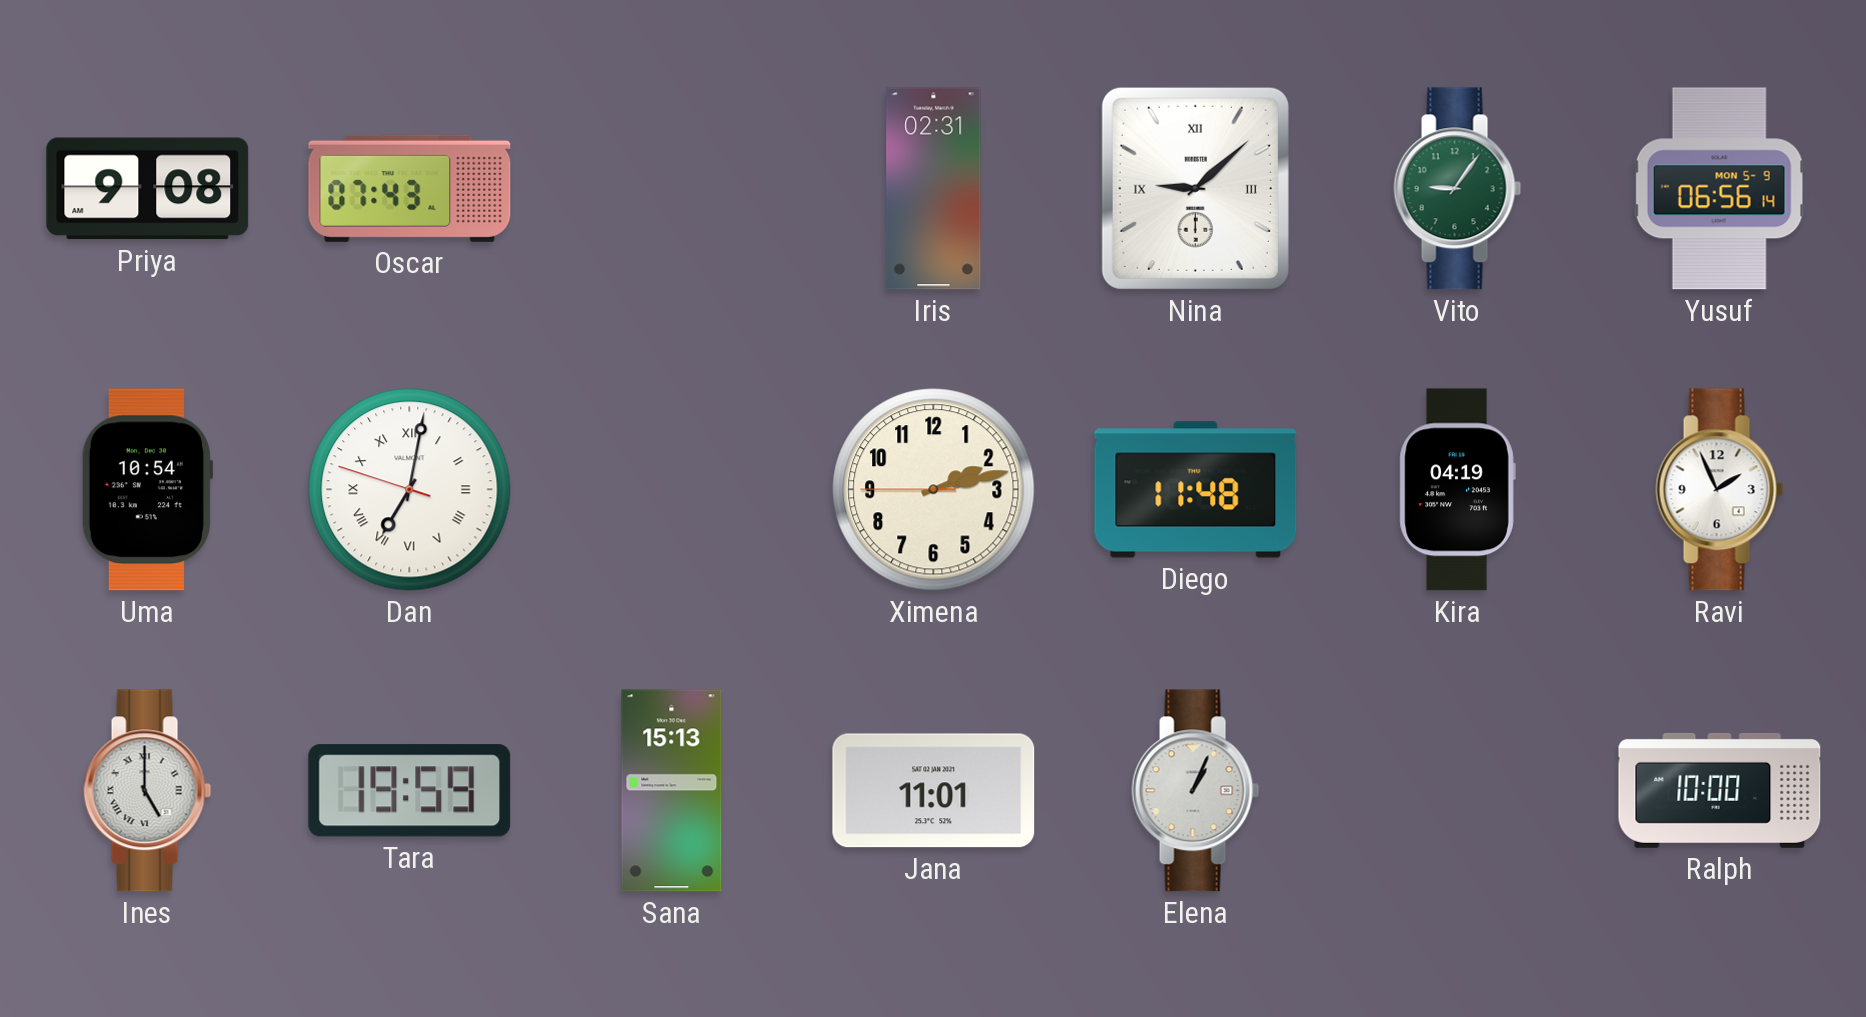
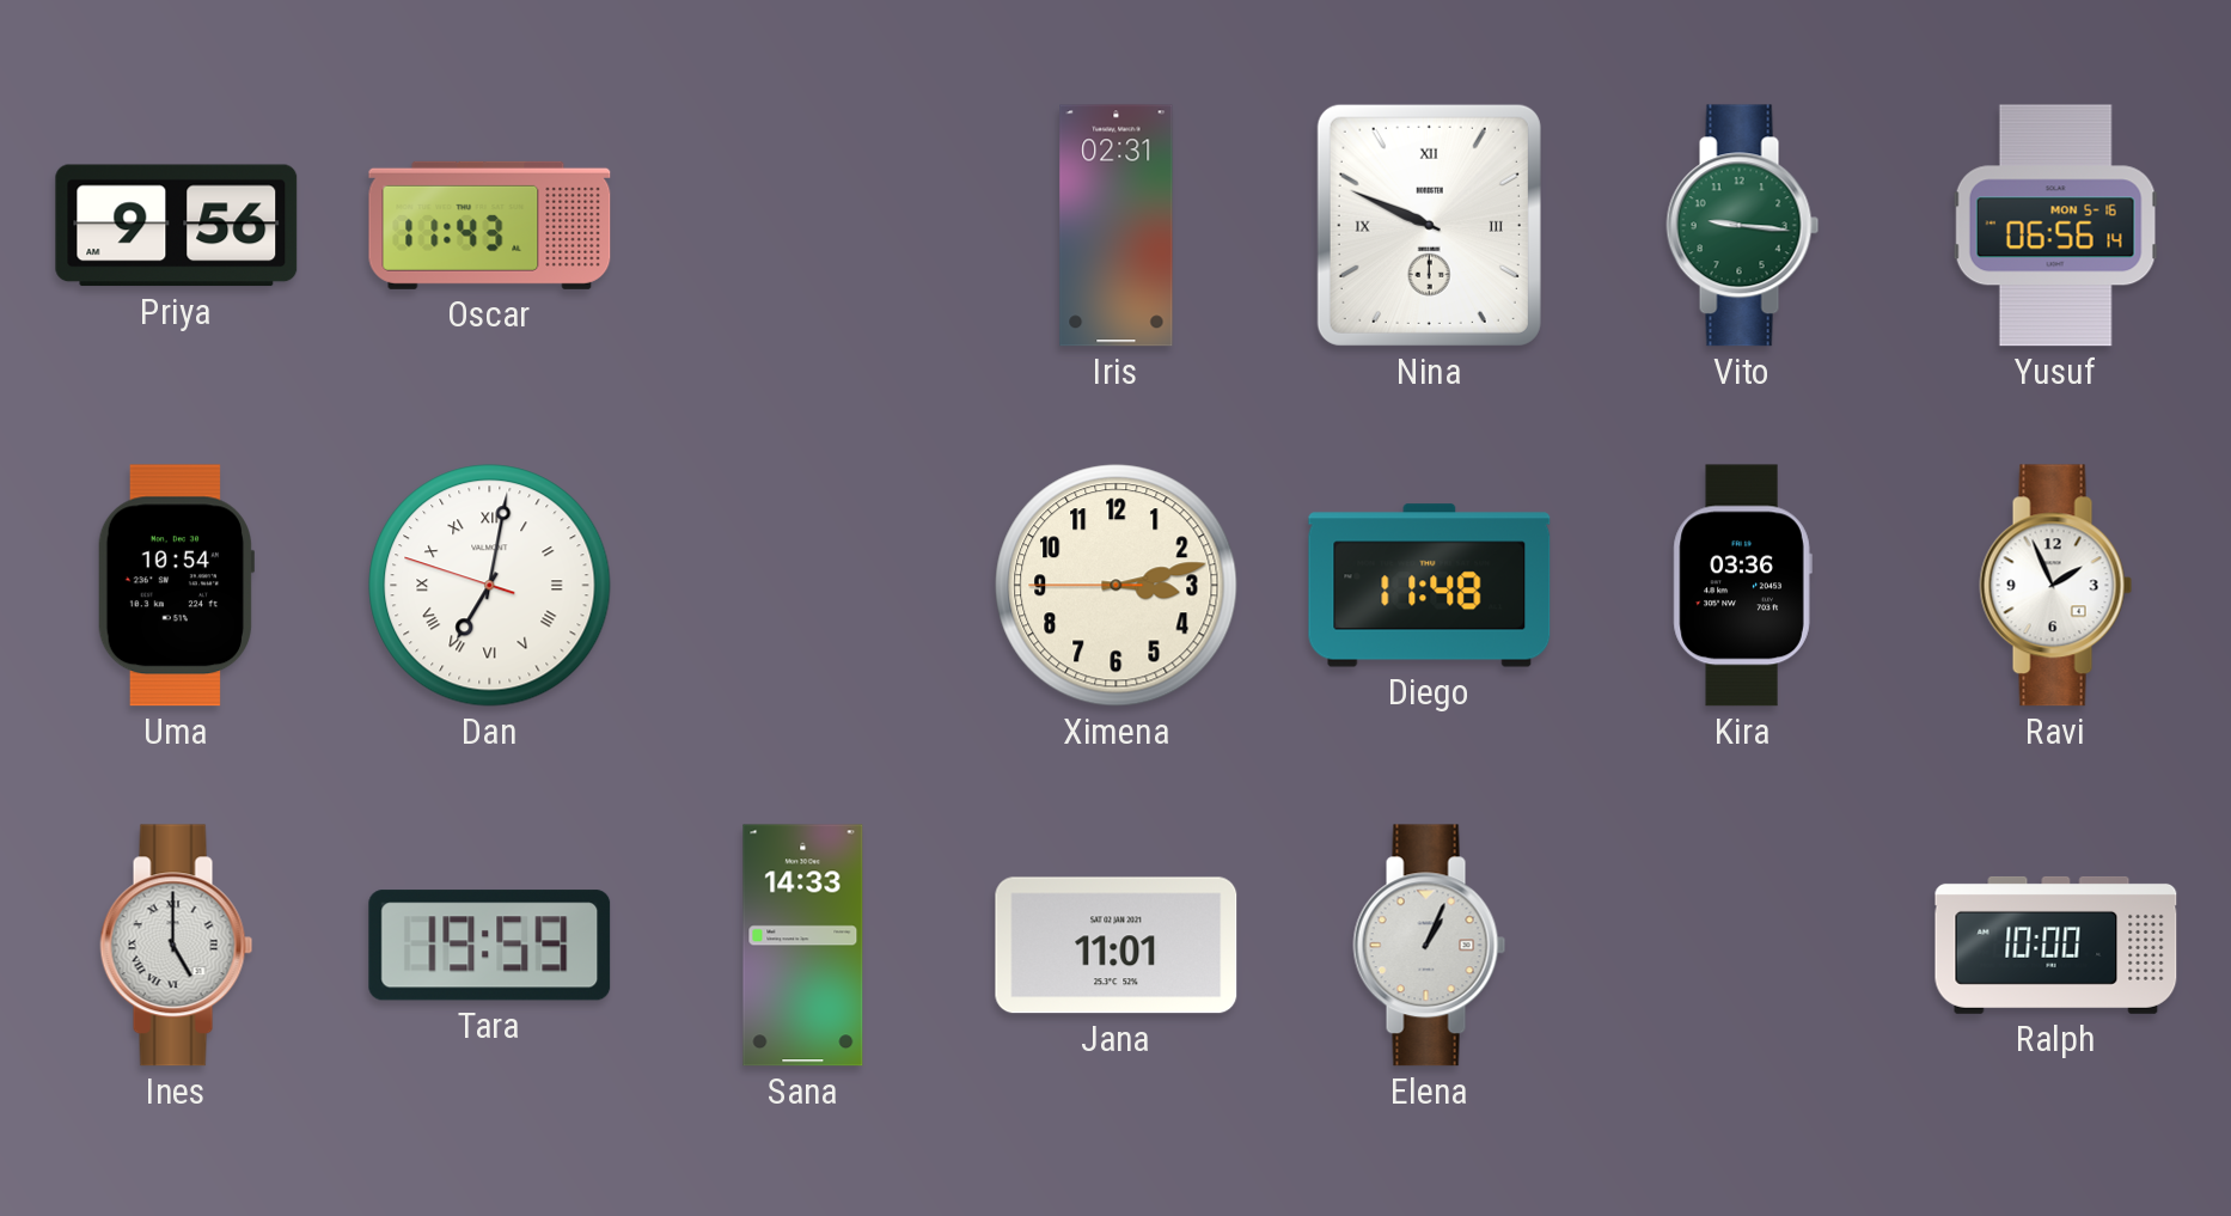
Priya: 9:08 -> 9:56 (177, 226)
Oscar: 07:43 -> 11:43 (490, 225)
Nina: 9:08 -> 9:49 (1429, 225)
Vito: 9:06 -> 9:16 (1743, 226)
Yusuf date: MON 5-9 -> MON 5-16 (2055, 226)
Ximena: 2:12 -> 3:12 (1117, 586)
Kira: 04:19 -> 03:36 (1742, 586)
Sana: 15:13 -> 14:33 (803, 946)
